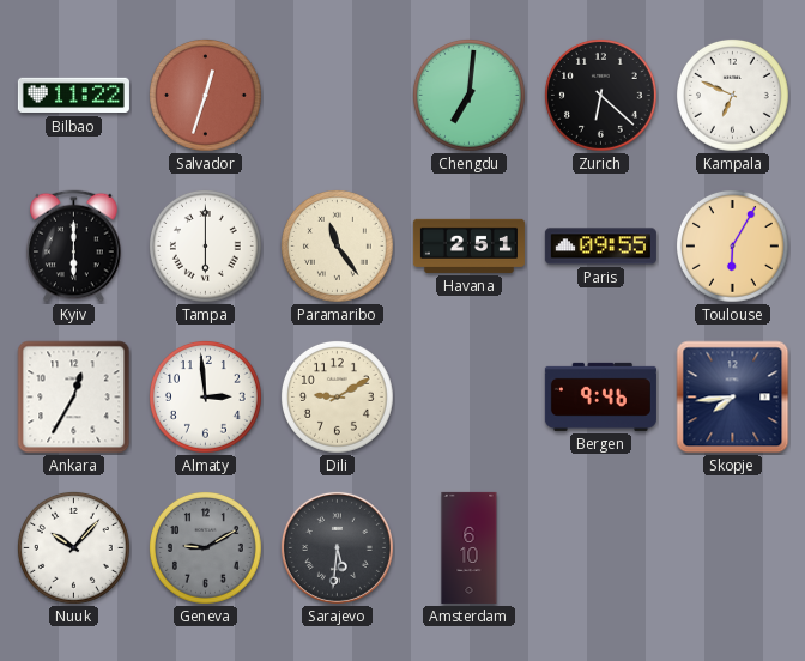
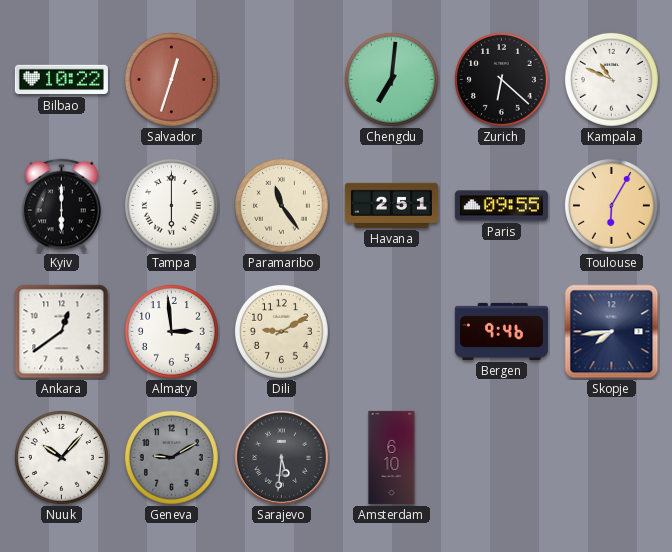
Bilbao: 11:22 -> 10:22 (61, 80)
Kampala: 6:49 -> 10:49 (612, 80)
Ankara: 12:35 -> 12:39 (62, 332)
